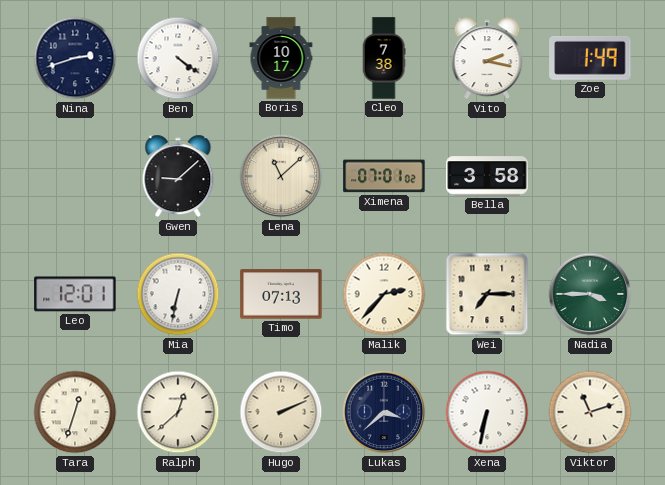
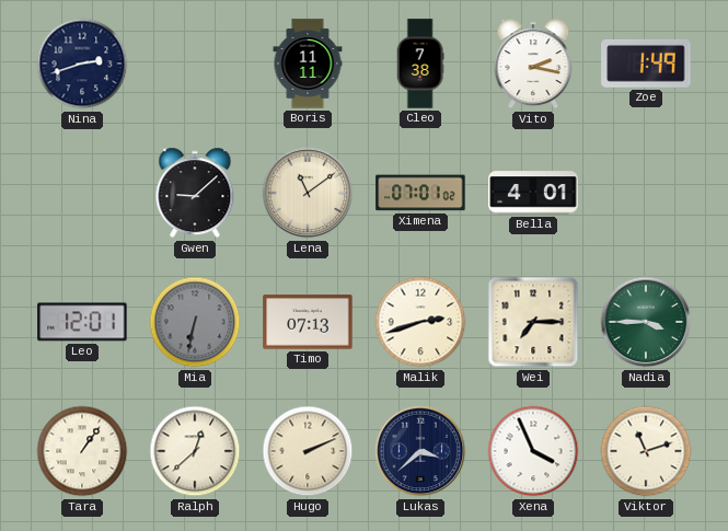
Ben: 4:21 -> none (178, 58)
Boris: 10:17 -> 11:11 (308, 64)
Lena: 11:08 -> 11:09 (308, 193)
Bella: 3:58 -> 4:01 (533, 193)
Mia dial: white -> grey (195, 322)
Malik: 2:37 -> 2:42 (420, 322)
Tara: 12:33 -> 1:06 (82, 451)
Xena: 6:32 -> 3:56 (533, 451)
